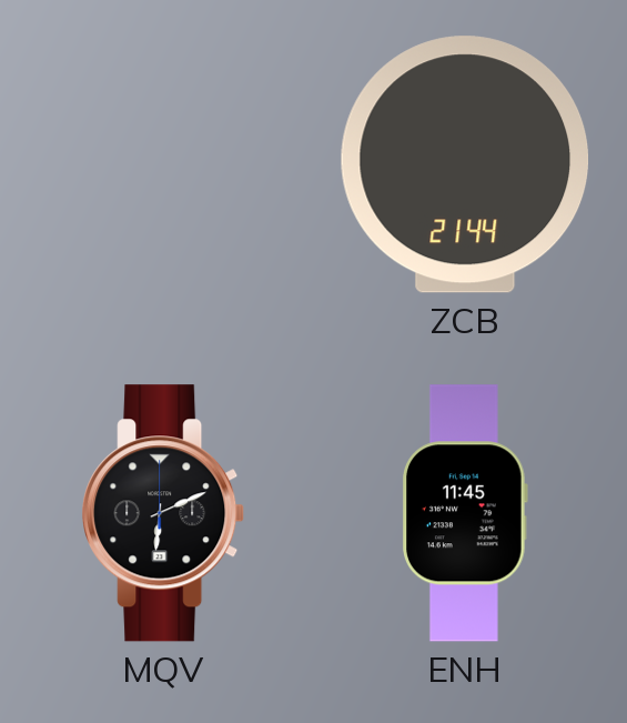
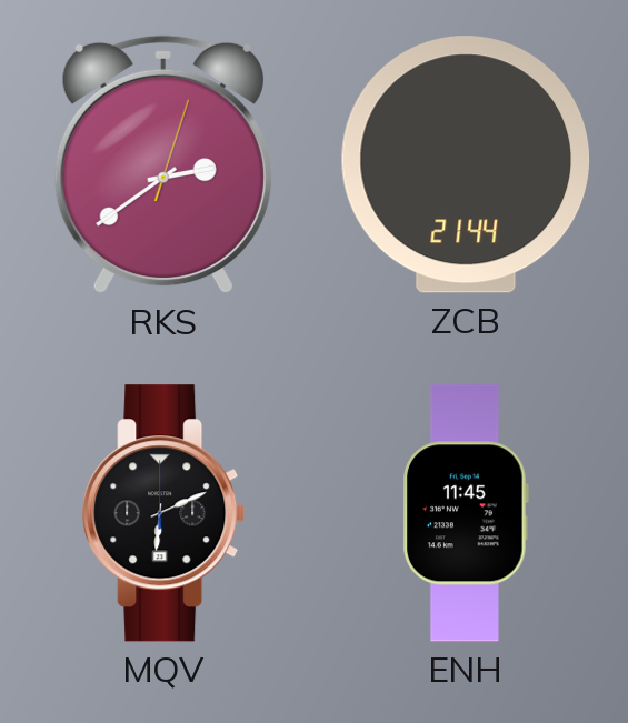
RKS: none -> 2:39 (163, 164)
